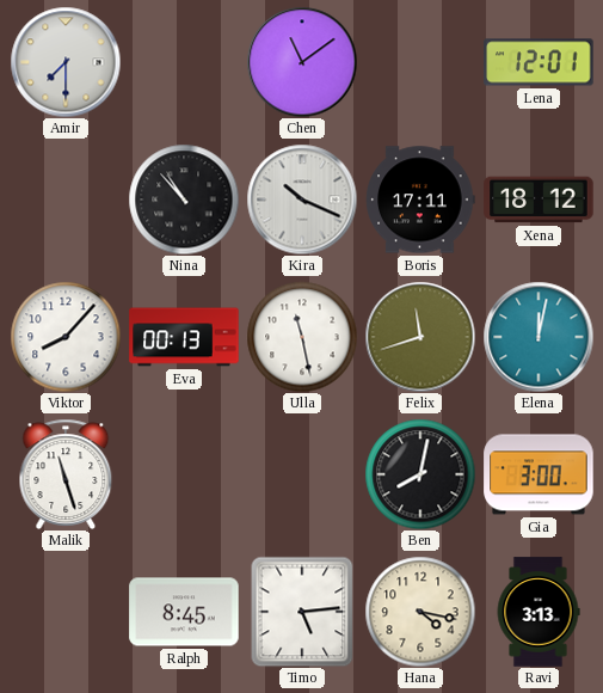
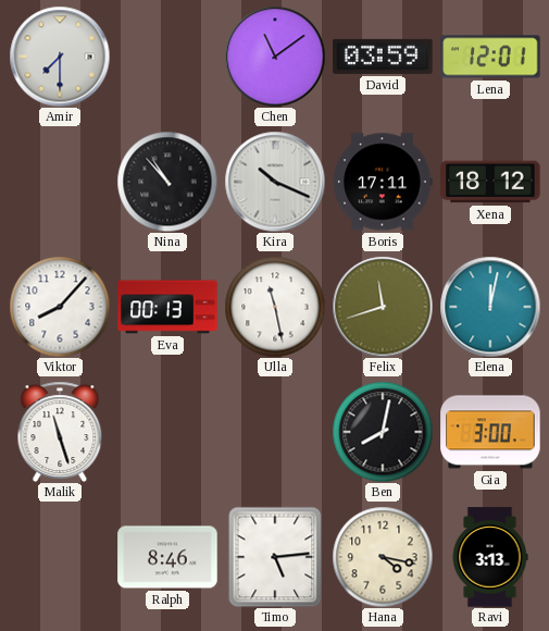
David: none -> 03:59 (383, 57)
Ralph: 8:45 -> 8:46 (167, 557)
